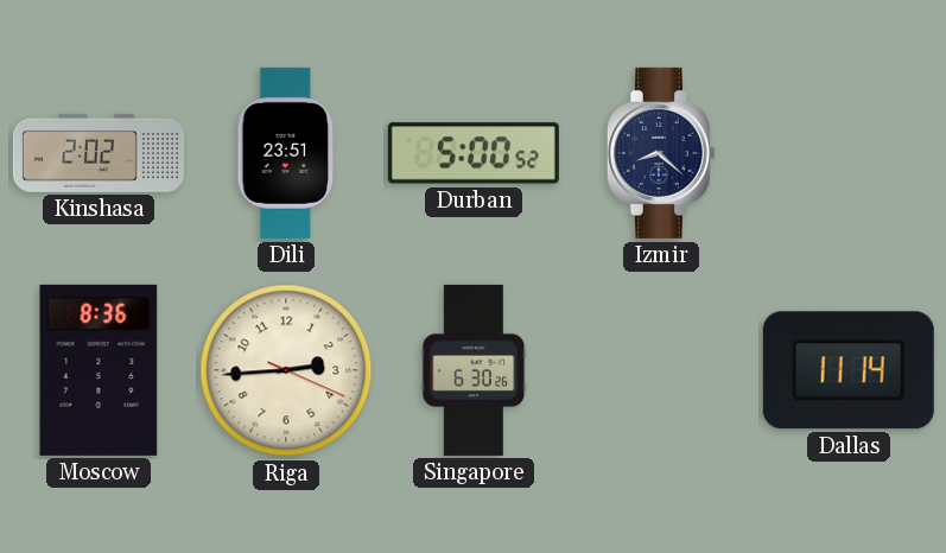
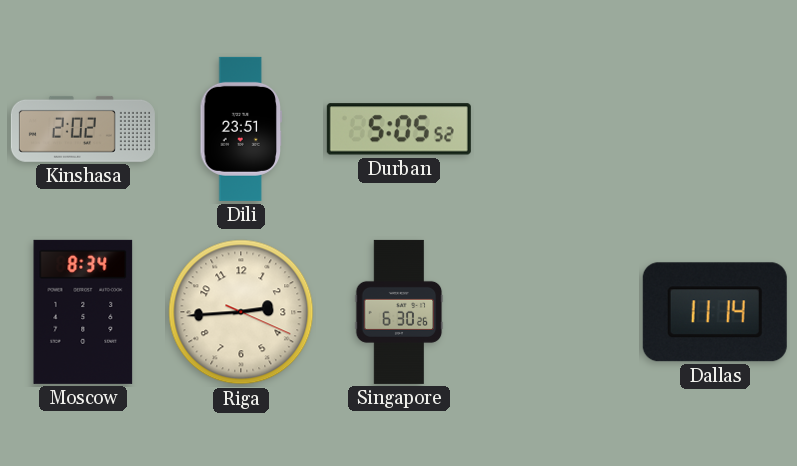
Durban: 5:00 -> 5:05 (399, 129)
Izmir: 8:22 -> none (661, 153)
Moscow: 8:36 -> 8:34 (83, 312)
